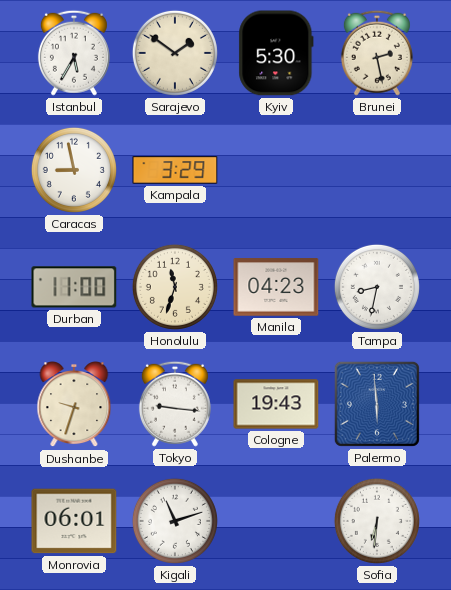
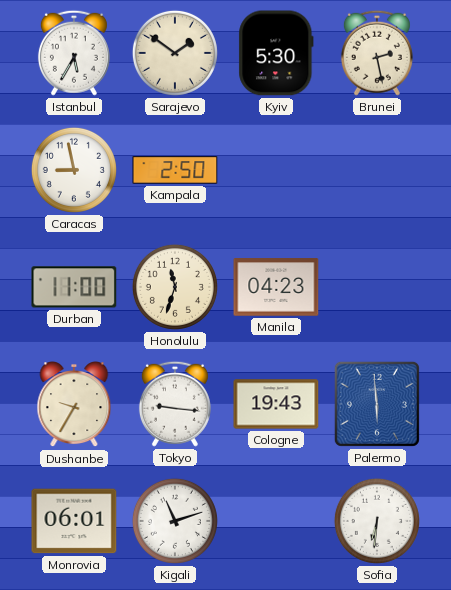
Kampala: 3:29 -> 2:50 (175, 170)
Tampa: 8:32 -> none (377, 287)
Dushanbe: 9:33 -> 9:35 (74, 405)
